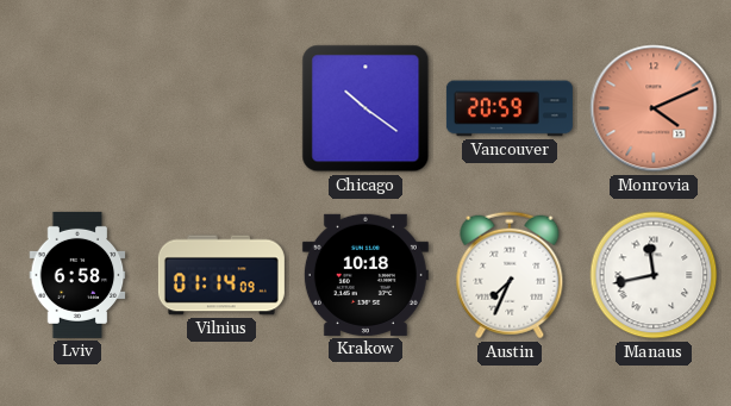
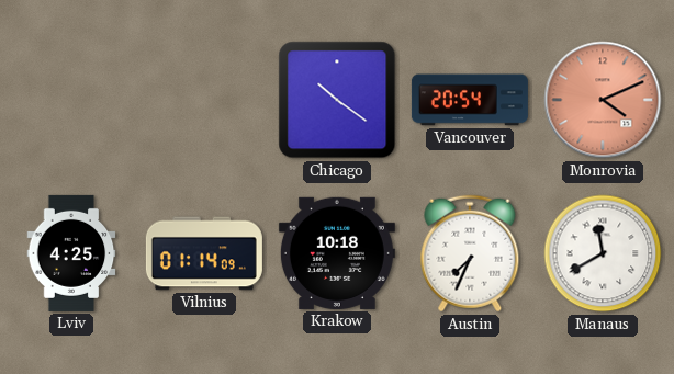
Vancouver: 20:59 -> 20:54 (470, 100)
Lviv: 6:58 -> 4:25 (71, 253)
Manaus: 11:43 -> 11:40 (603, 253)
